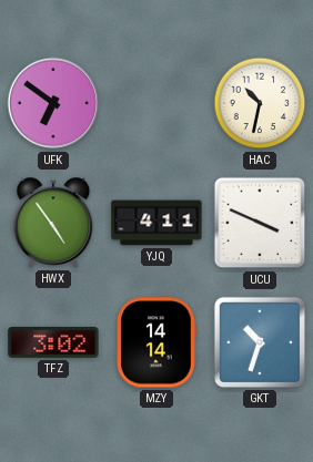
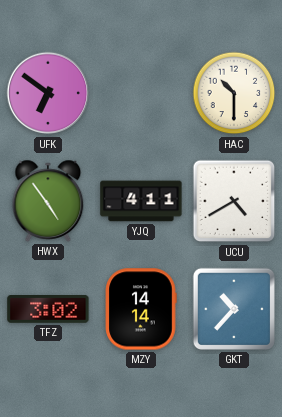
HAC: 10:32 -> 10:30 (234, 93)
UCU: 3:49 -> 4:40 (234, 201)
GKT: 10:33 -> 10:37 (234, 309)
